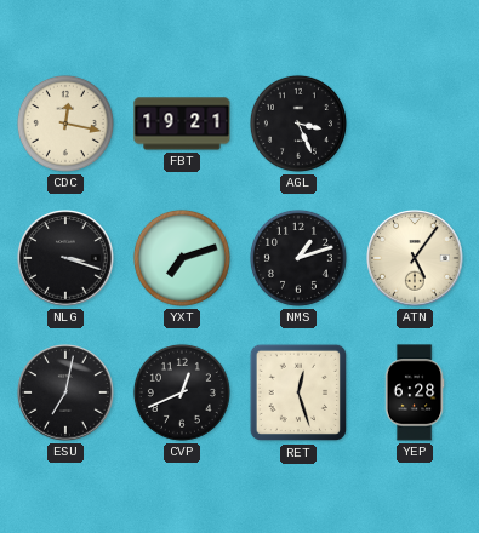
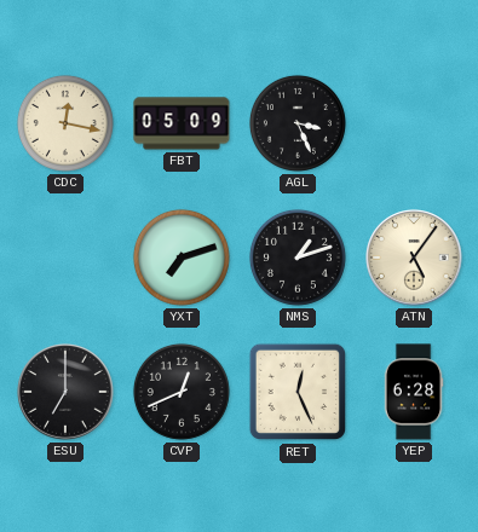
FBT: 19:21 -> 05:09 (182, 123)
NLG: 3:18 -> none (65, 258)
ESU: 7:02 -> 7:00 (65, 392)
RET: 12:27 -> 12:26 (298, 392)
